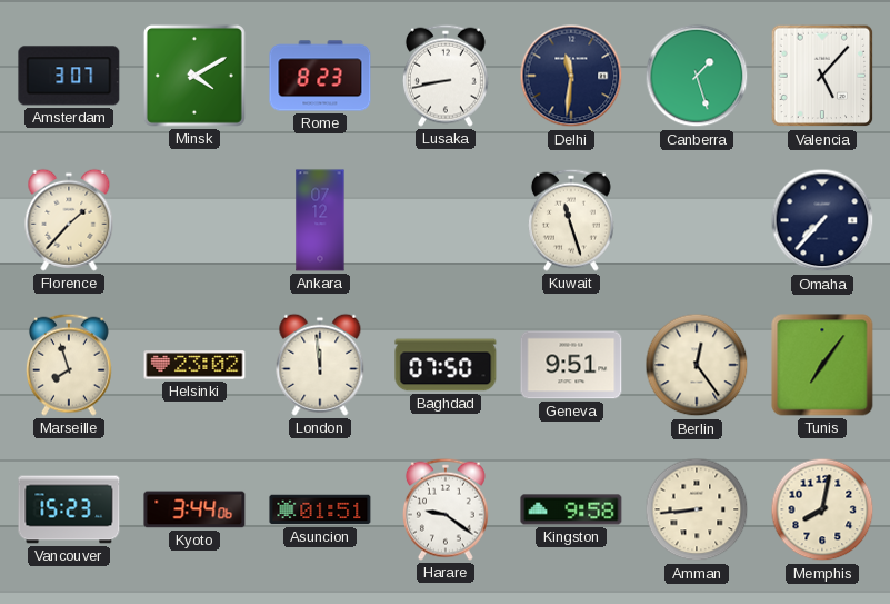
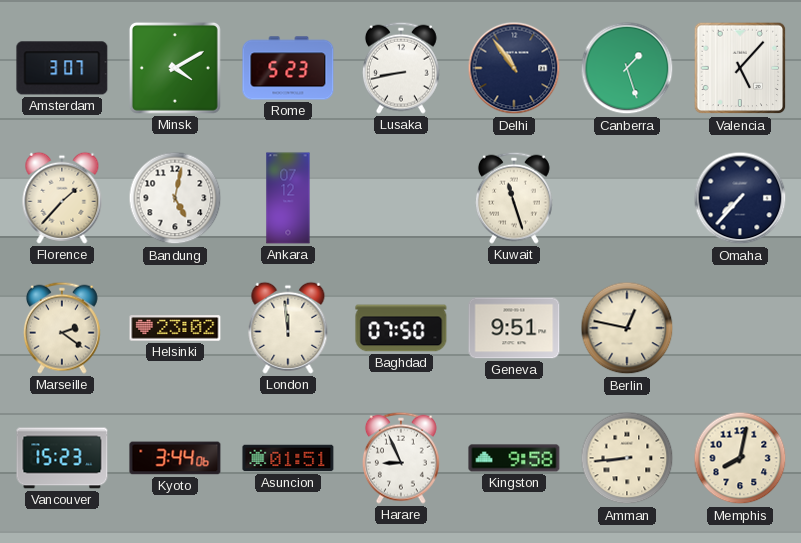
Rome: 8:23 -> 5:23 (288, 68)
Delhi: 11:31 -> 10:54 (514, 68)
Bandung: none -> 5:02 (175, 198)
Marseille: 7:57 -> 2:21 (62, 328)
Berlin: 12:24 -> 12:47 (627, 328)
Tunis: 7:06 -> none (822, 365)
Harare: 9:21 -> 8:56 (401, 458)
